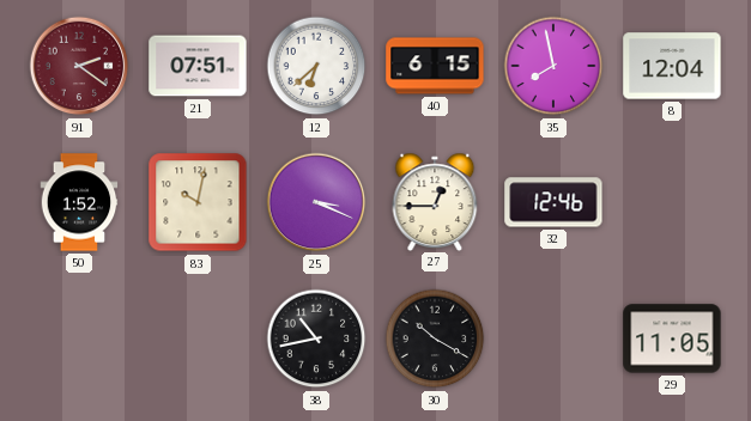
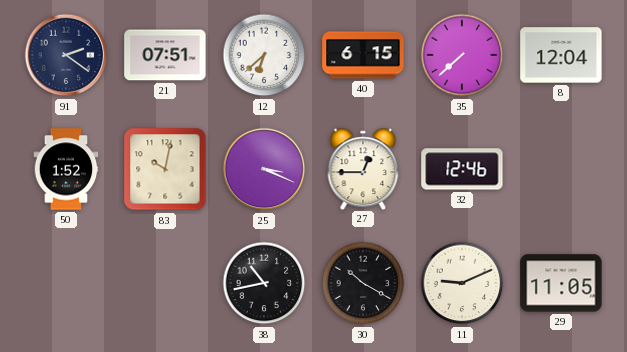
91 dial: burgundy -> navy (66, 55)
35: 7:58 -> 7:38 (462, 55)
11: none -> 9:11 (462, 283)
